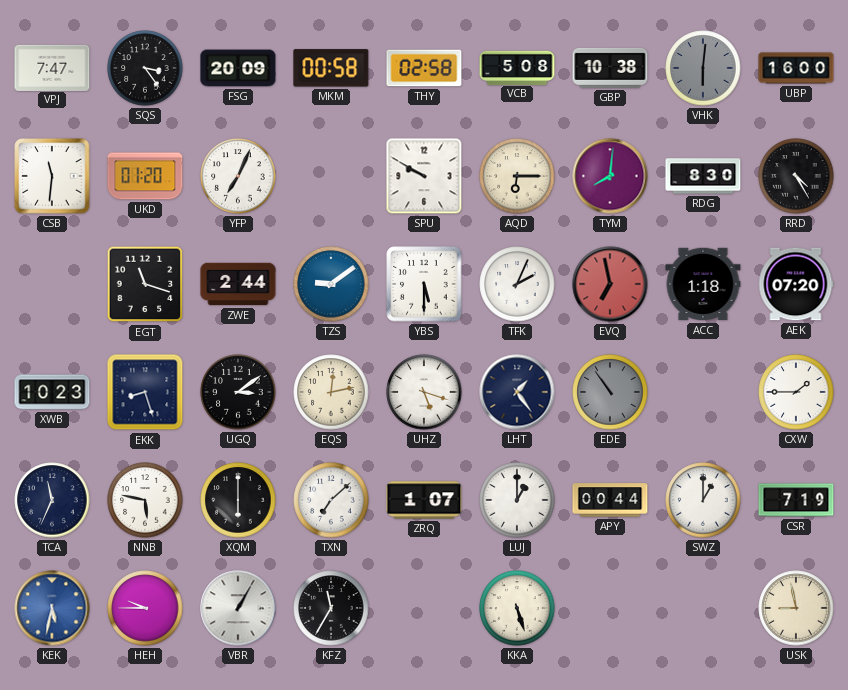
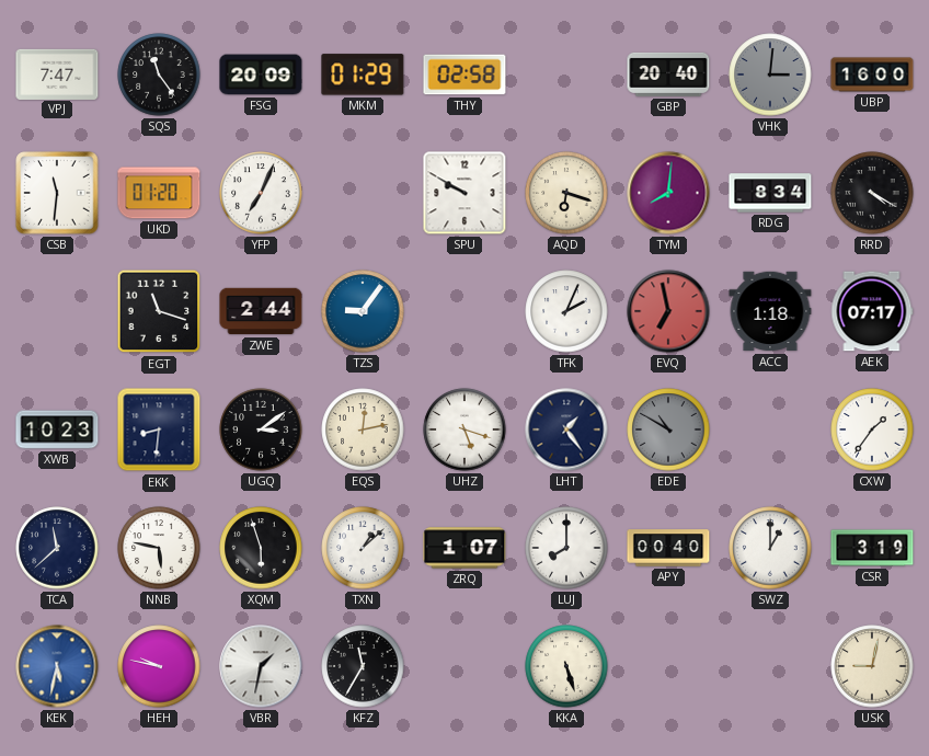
SQS: 3:24 -> 11:24 (159, 75)
MKM: 00:58 -> 01:29 (363, 75)
VCB: 5:08 -> none (517, 67)
GBP: 10:38 -> 20:40 (668, 75)
VHK: 6:01 -> 3:01 (770, 75)
AQD: 6:15 -> 6:18 (566, 193)
RDG: 8:30 -> 8:34 (770, 193)
RRD: 4:25 -> 4:20 (872, 193)
TZS: 9:09 -> 9:06 (363, 311)
YBS: 5:30 -> none (424, 284)
AEK: 07:20 -> 07:17 (872, 311)
EKK: 8:27 -> 8:31 (159, 429)
EDE: 10:54 -> 10:50 (668, 429)
CXW: 1:45 -> 1:36 (872, 429)
TCA: 11:34 -> 11:38 (57, 548)
XQM: 6:00 -> 5:57 (261, 548)
TXN: 7:08 -> 1:08 (363, 548)
LUJ: 1:00 -> 8:00 (566, 548)
APY: 00:44 -> 00:40 (668, 548)
CSR: 7:19 -> 3:19 (872, 548)
HEH: 9:45 -> 9:47 (159, 666)
VBR: 1:05 -> 1:32 (261, 666)
USK: 8:58 -> 9:02 (872, 666)
